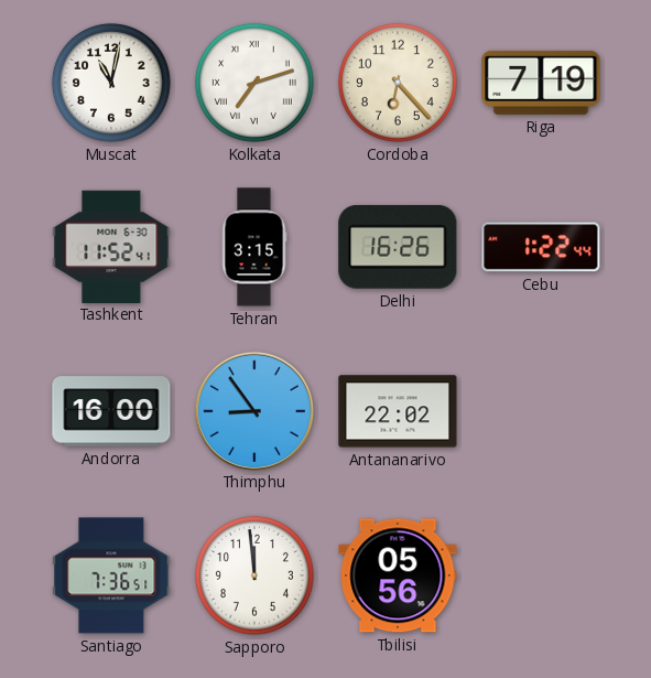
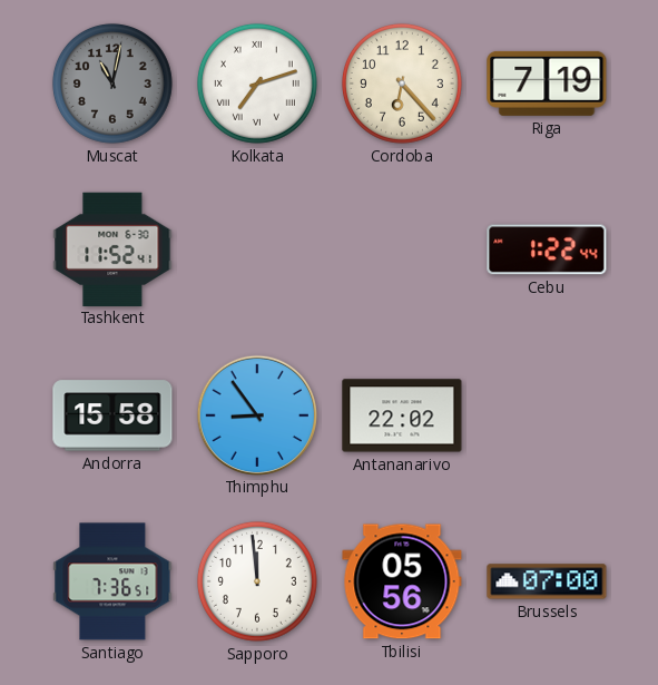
Muscat dial: white -> grey (112, 84)
Tehran: 3:15 -> none (254, 247)
Delhi: 16:26 -> none (398, 247)
Andorra: 16:00 -> 15:58 (112, 415)
Brussels: none -> 07:00 (547, 581)
